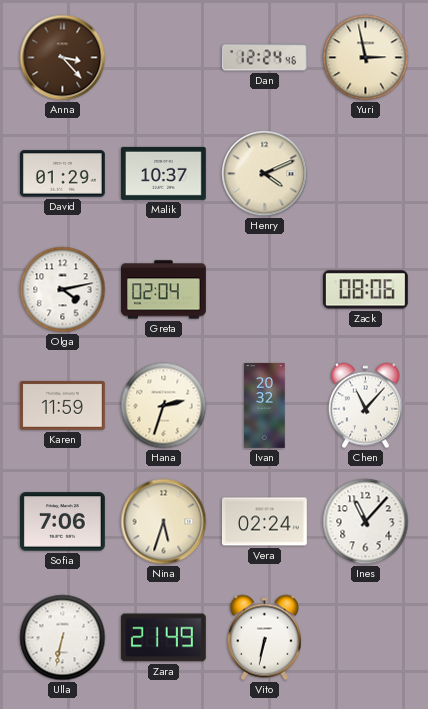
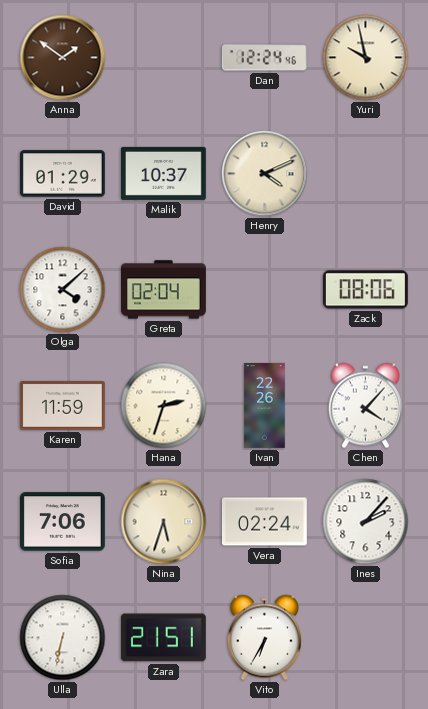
Anna: 3:23 -> 1:51 (63, 58)
Yuri: 2:58 -> 9:58 (366, 58)
Olga: 4:13 -> 4:08 (63, 290)
Ivan: 20:32 -> 22:26 (265, 406)
Chen: 11:07 -> 4:07 (365, 406)
Ines: 11:07 -> 2:07 (366, 522)
Zara: 21:49 -> 21:51 (163, 638)
Vito: 6:32 -> 6:35 (264, 638)
